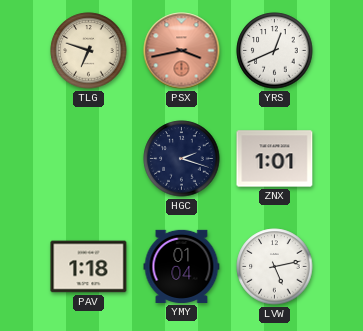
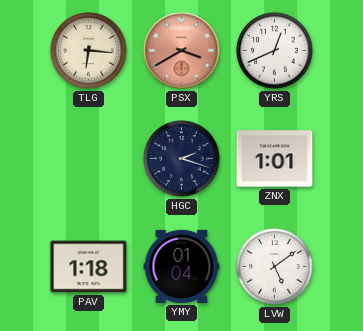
TLG: 6:48 -> 6:16 (89, 51)
PSX: 3:43 -> 3:40 (182, 51)
LVW: 5:13 -> 5:09 (275, 267)
